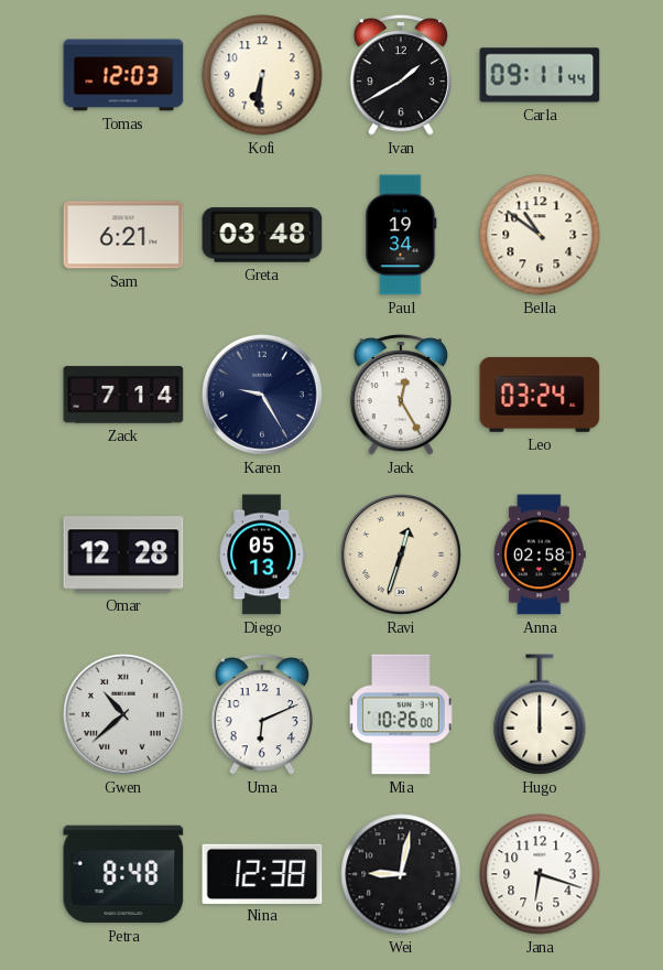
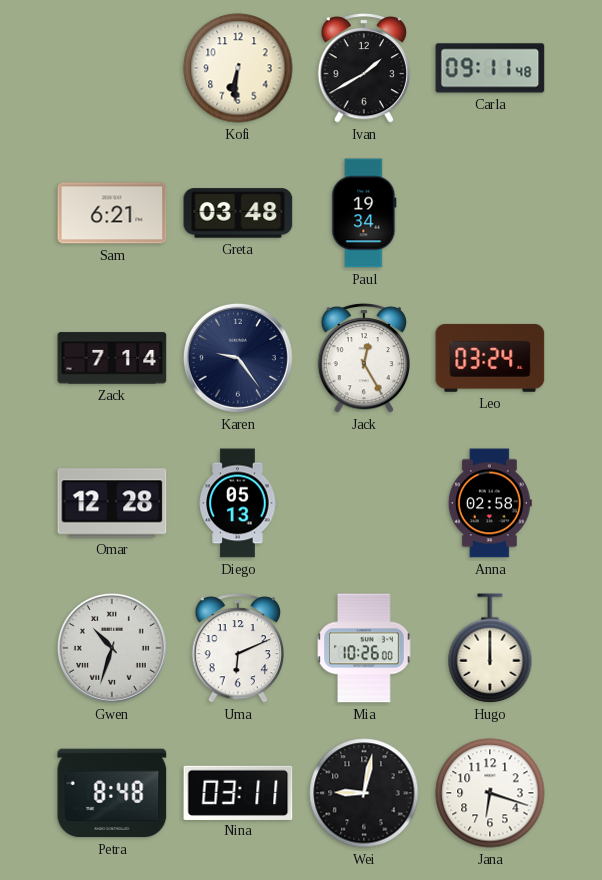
Tomas: 12:03 -> none (123, 75)
Carla: 09:11:44 -> 09:11:48 (490, 68)
Bella: 10:51 -> none (540, 235)
Karen: 9:25 -> 9:24 (238, 358)
Ravi: 12:33 -> none (401, 554)
Gwen: 10:38 -> 10:33 (112, 648)
Nina: 12:38 -> 03:11 (238, 792)
